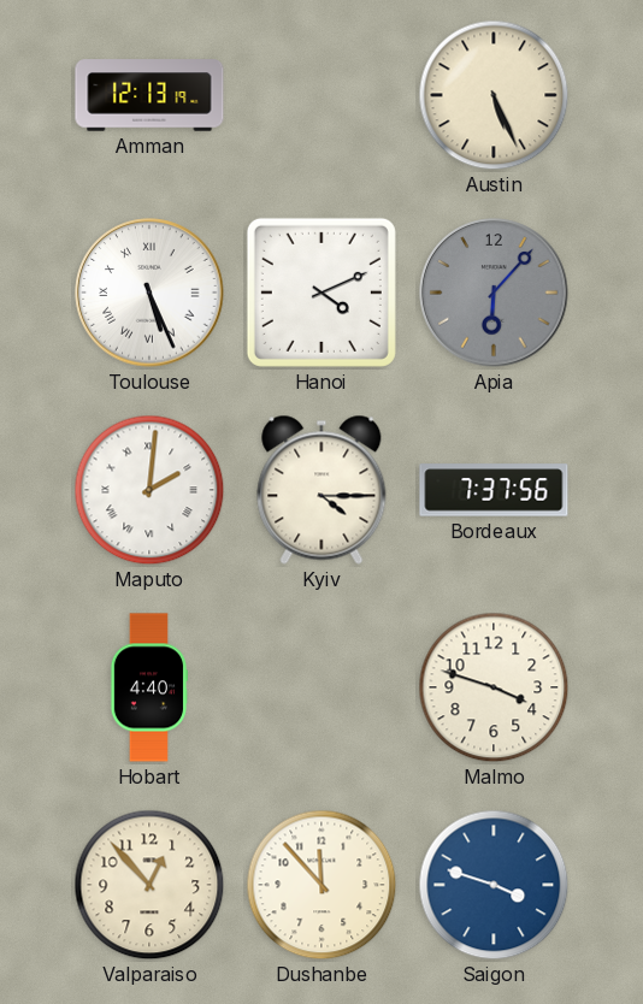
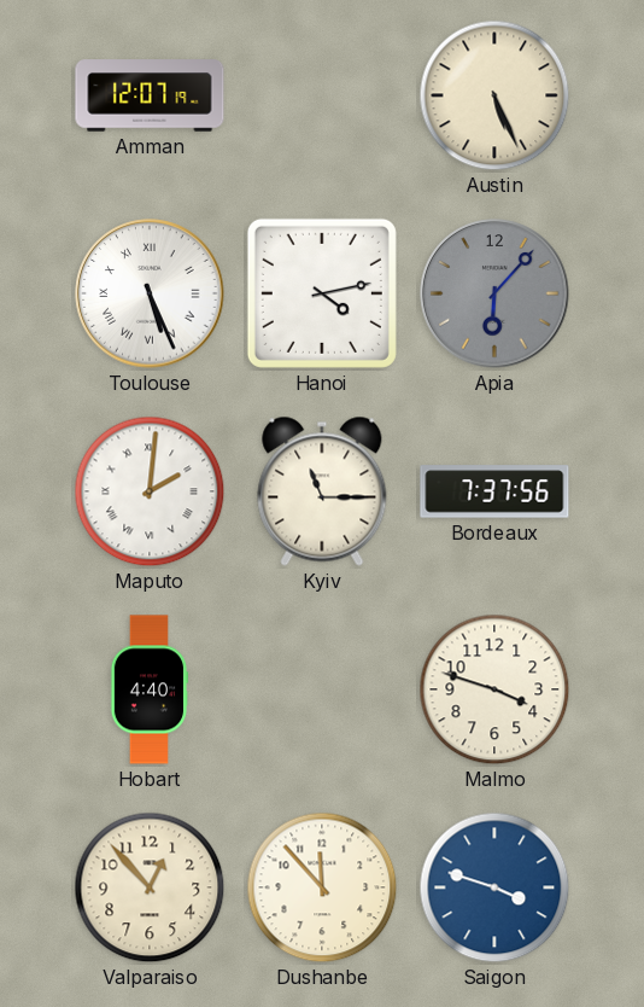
Amman: 12:13 -> 12:07 (150, 95)
Hanoi: 4:11 -> 4:13 (322, 293)
Kyiv: 4:15 -> 11:15 (322, 491)
